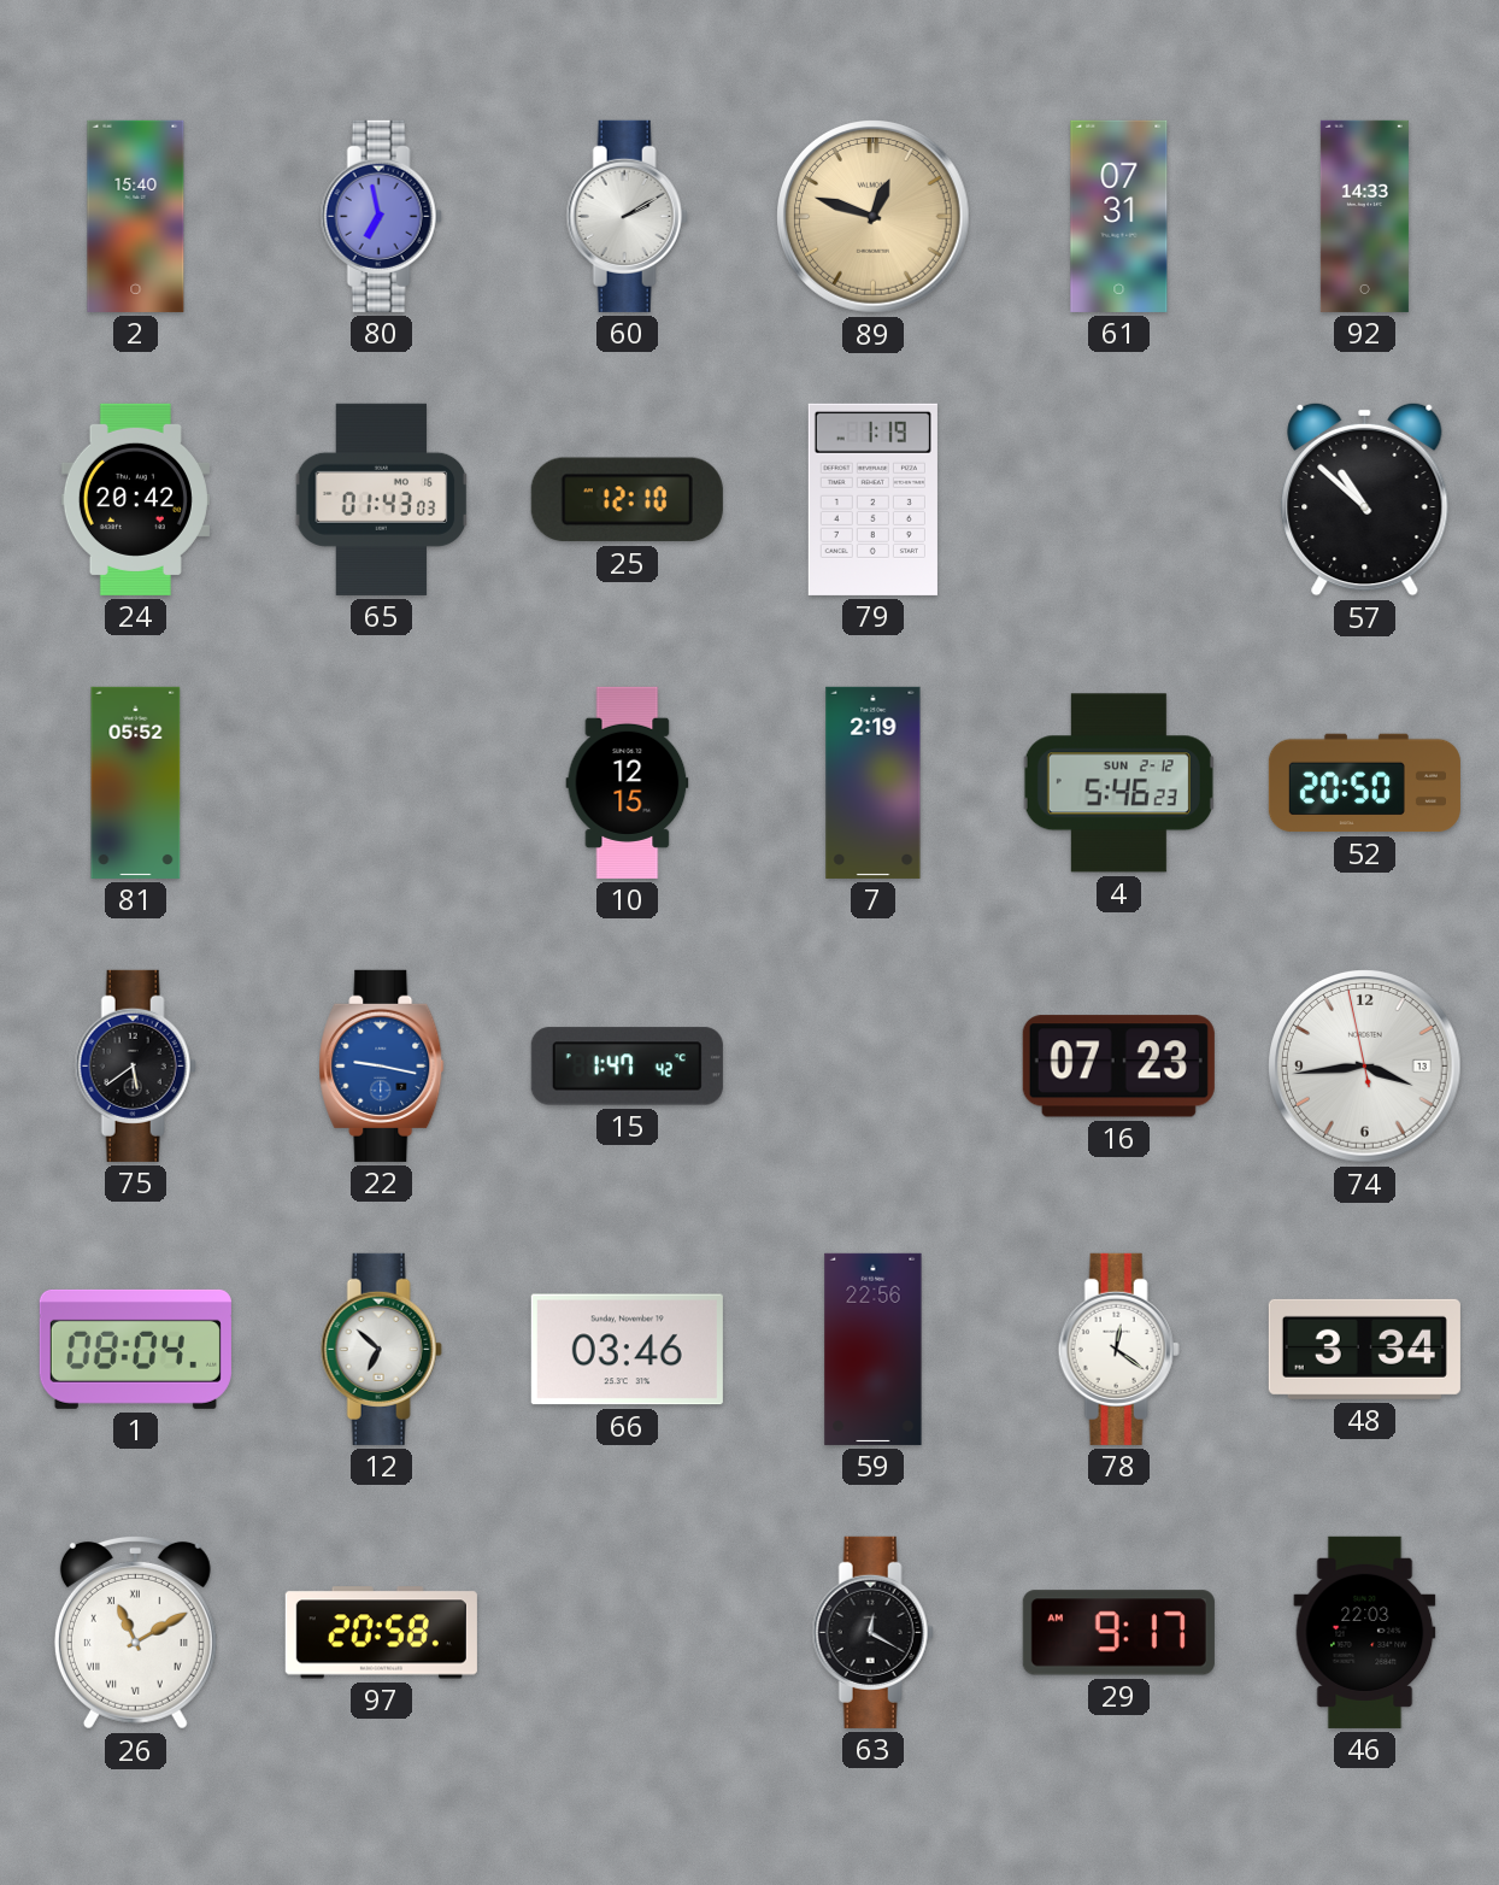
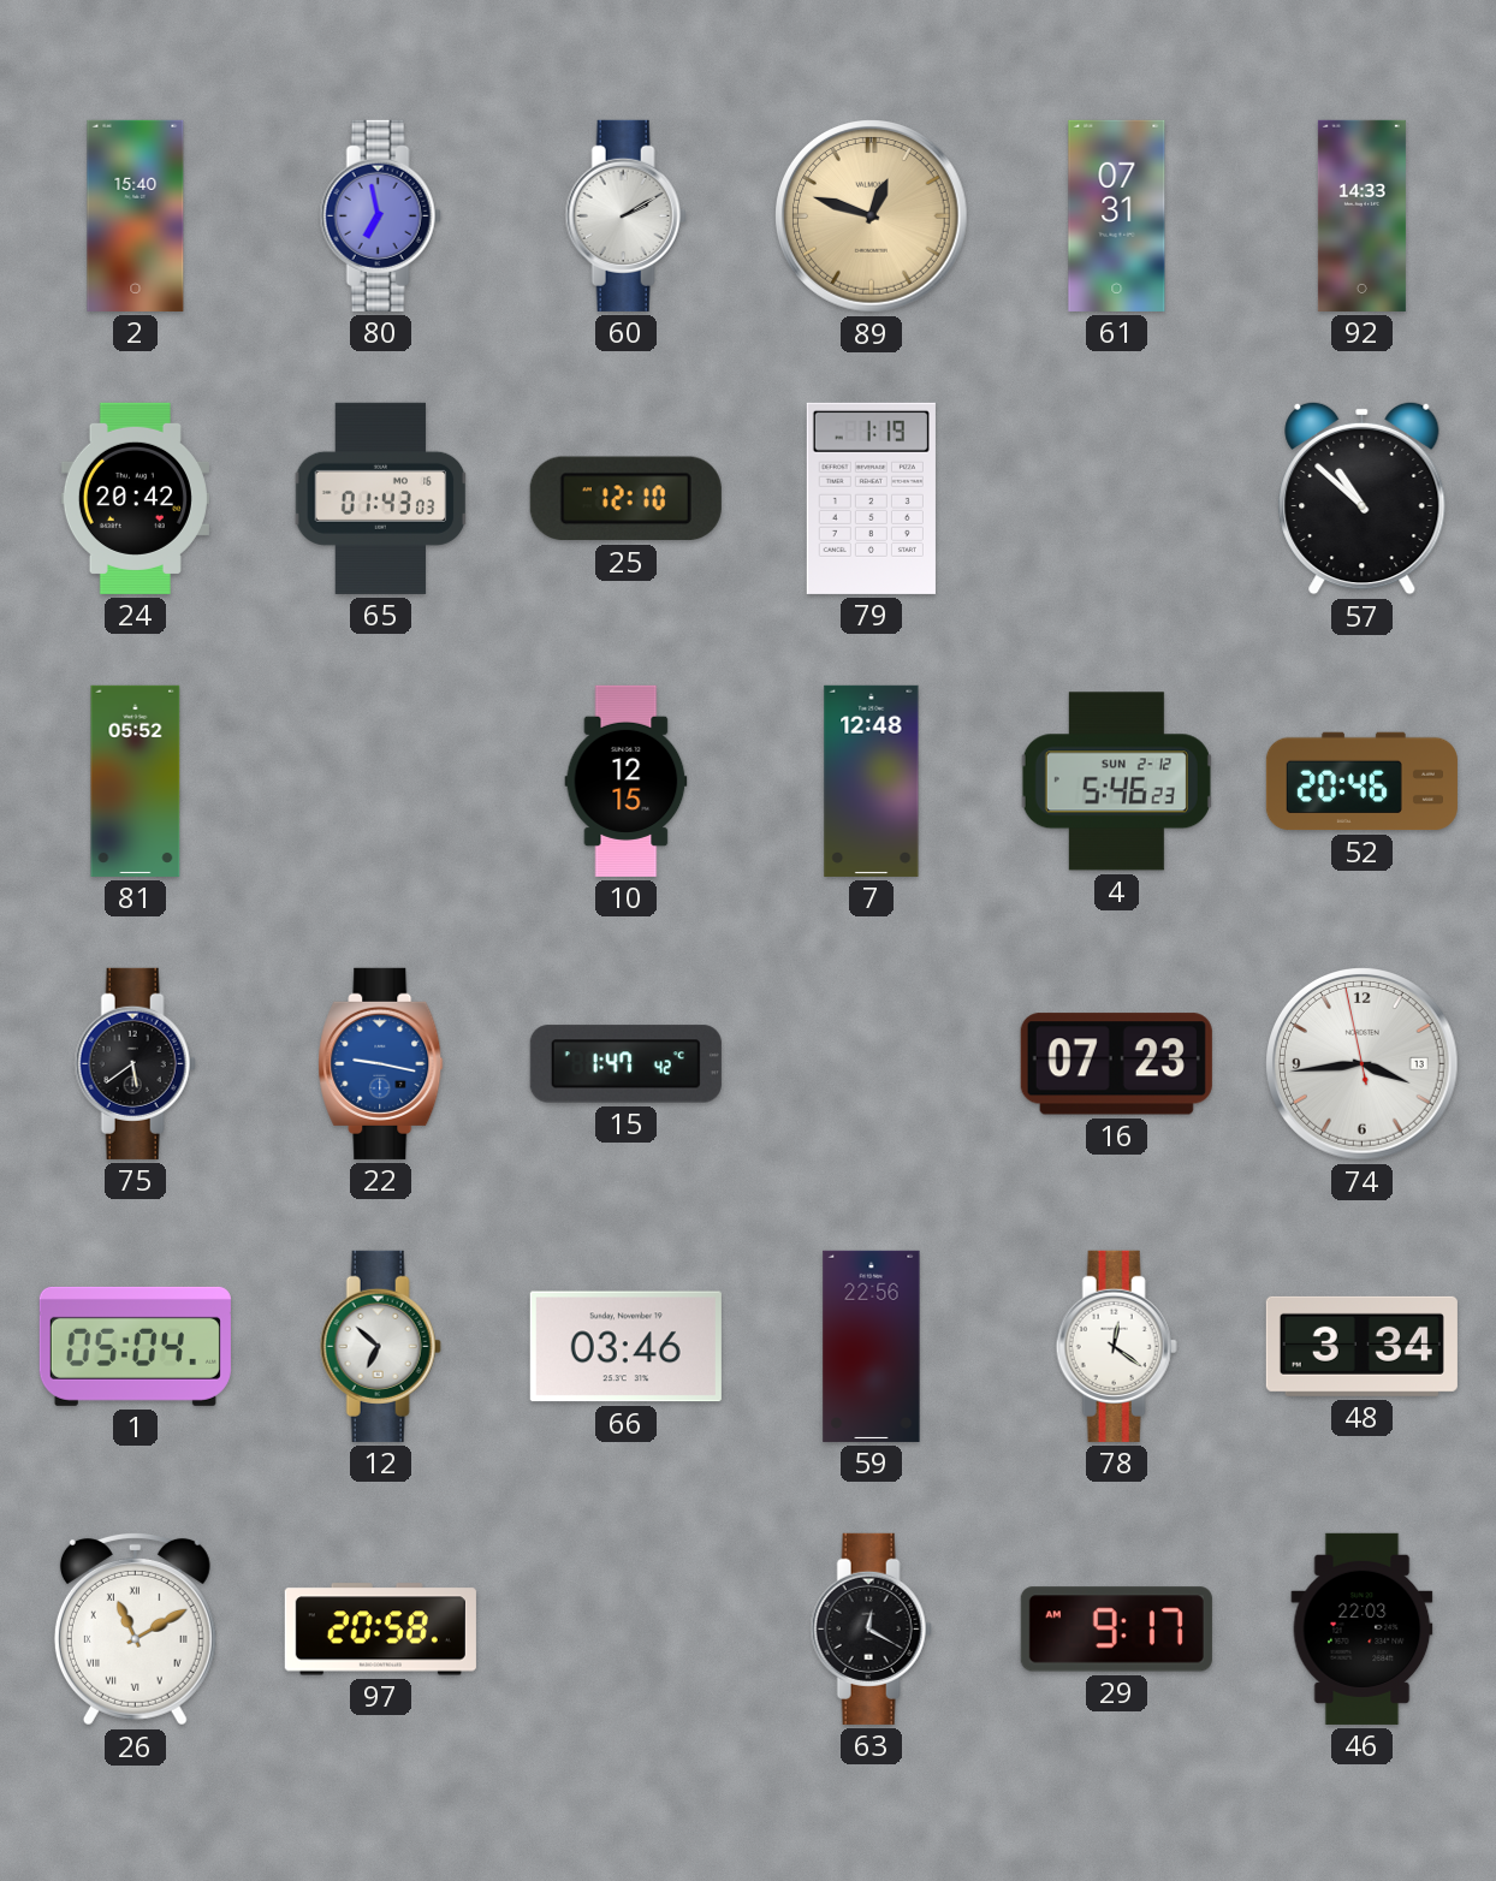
7: 2:19 -> 12:48 (872, 781)
52: 20:50 -> 20:46 (1361, 782)
1: 08:04 -> 05:04 (135, 1346)
